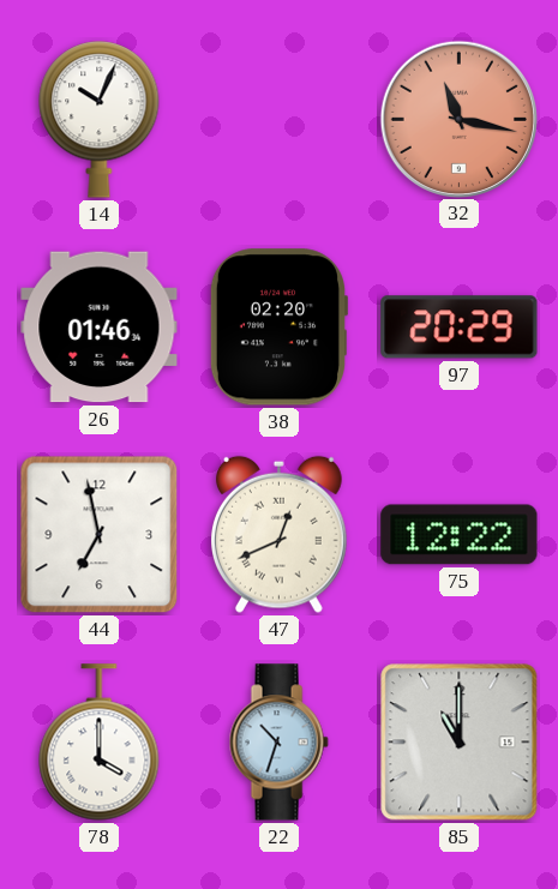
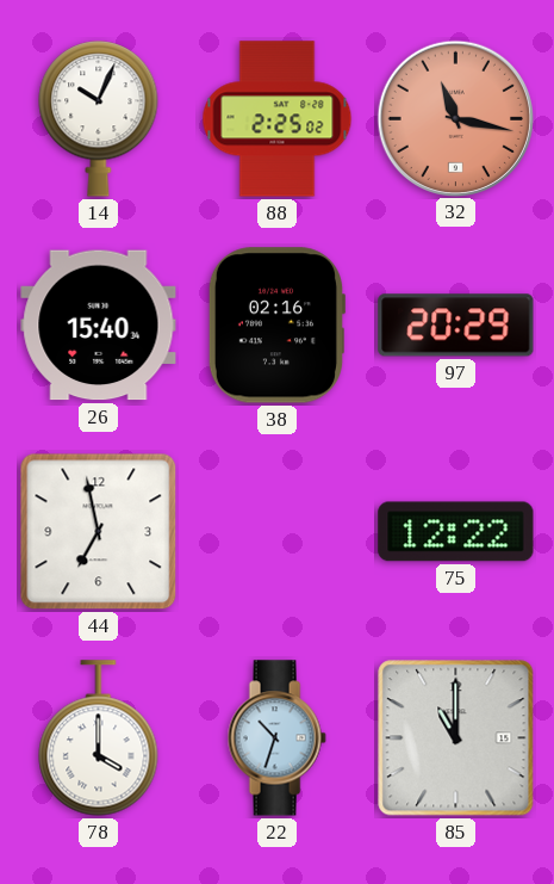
88: none -> 2:25 (278, 119)
26: 01:46 -> 15:40 (99, 326)
38: 02:20 -> 02:16 (276, 326)
47: 12:41 -> none (278, 534)
